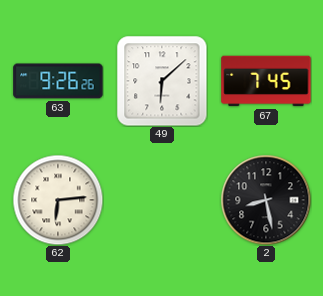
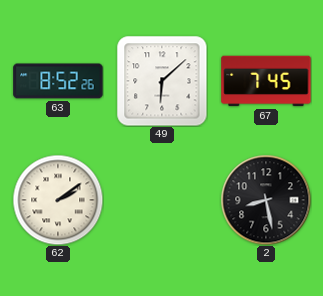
63: 9:26 -> 8:52 (58, 81)
62: 6:14 -> 2:09 (58, 200)
